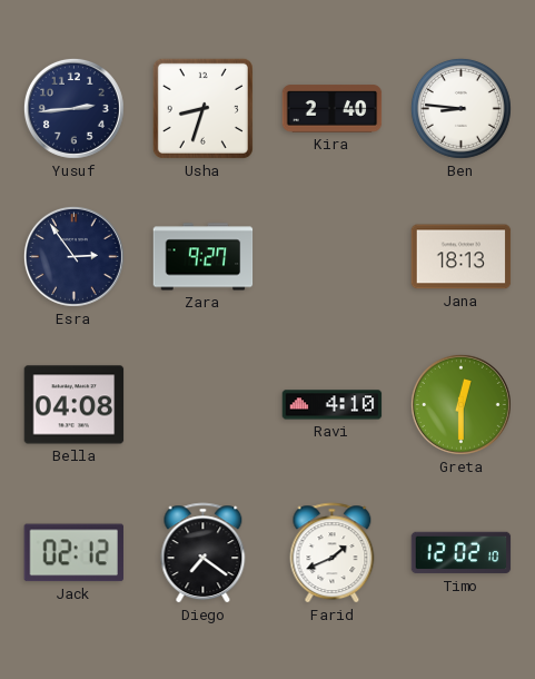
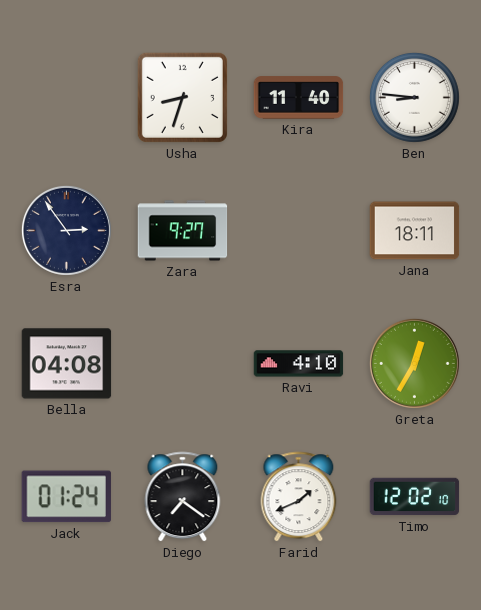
Yusuf: 2:44 -> none (73, 108)
Kira: 2:40 -> 11:40 (299, 98)
Jana: 18:13 -> 18:11 (415, 231)
Greta: 12:30 -> 12:35 (414, 363)
Jack: 02:12 -> 01:24 (66, 497)
